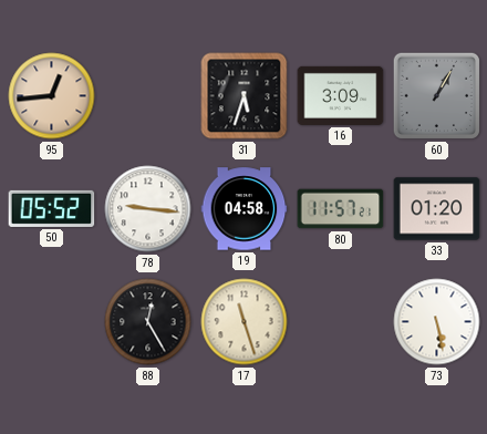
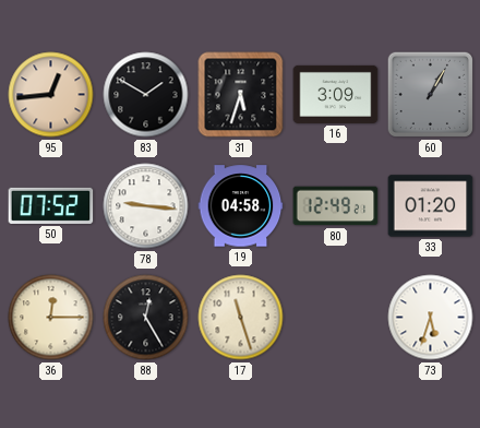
83: none -> 1:50 (146, 95)
50: 05:52 -> 07:52 (51, 205)
80: 11:57 -> 12:49 (336, 206)
36: none -> 12:15 (51, 318)
73: 5:28 -> 5:33 (431, 318)
